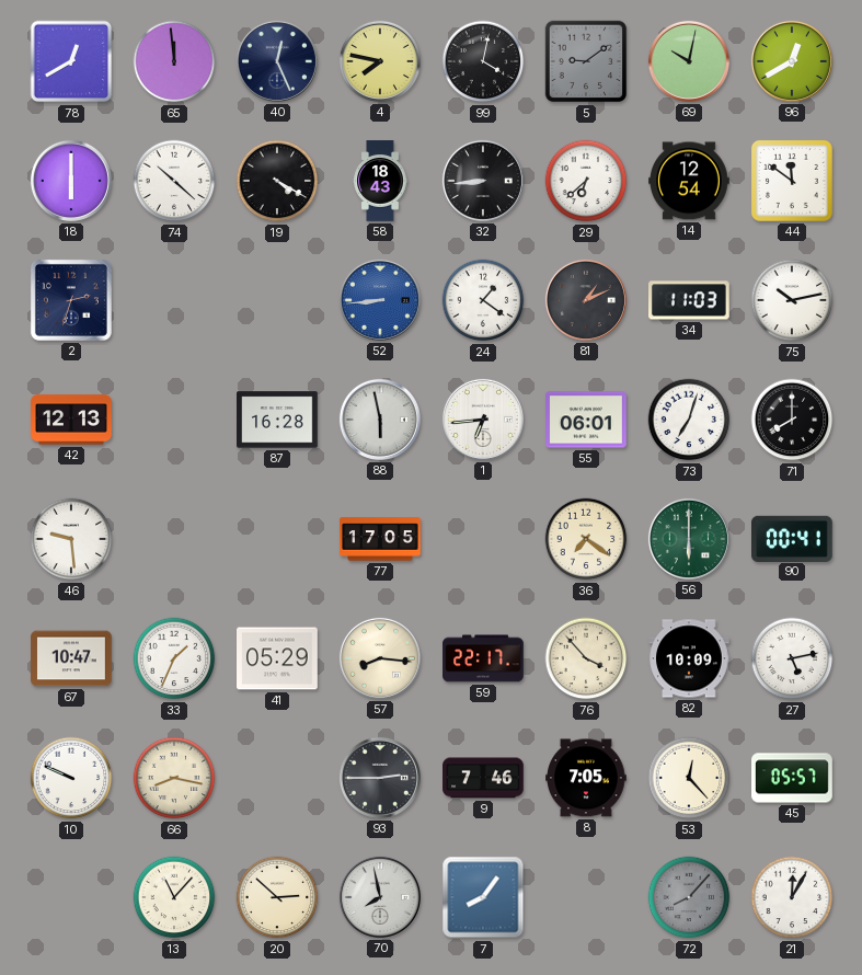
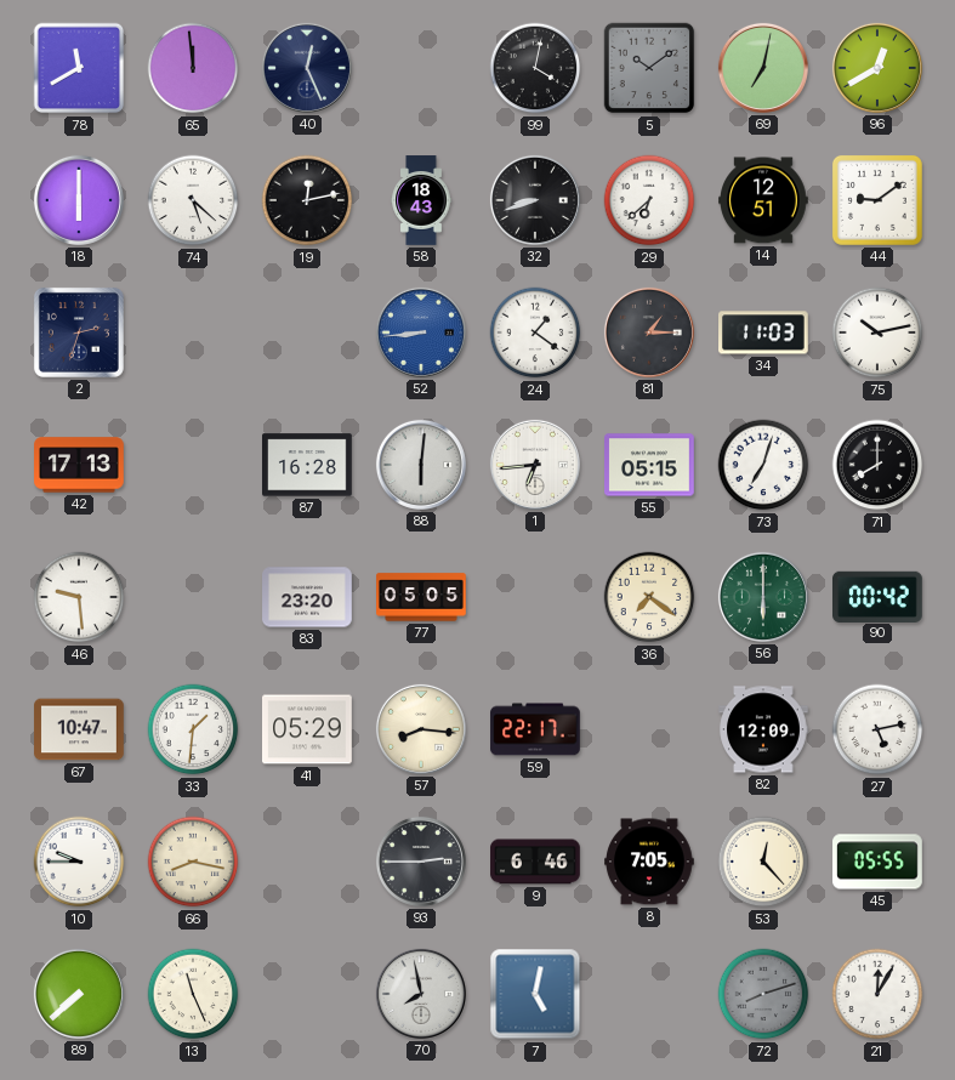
78: 12:40 -> 11:40 (79, 68)
4: 7:47 -> none (380, 61)
5: 9:09 -> 10:09 (649, 68)
69: 10:02 -> 7:02 (763, 68)
74: 10:22 -> 5:22 (193, 200)
19: 4:20 -> 12:13 (307, 200)
32: 8:44 -> 8:42 (535, 200)
14: 12:54 -> 12:51 (764, 200)
44: 11:51 -> 9:09 (877, 200)
81: 1:11 -> 1:15 (649, 332)
42: 12:13 -> 17:13 (79, 465)
88: 5:58 -> 6:01 (421, 465)
55: 06:01 -> 05:15 (650, 465)
83: none -> 23:20 (307, 597)
77: 17:05 -> 05:05 (421, 597)
90: 00:41 -> 00:42 (877, 596)
33: 1:34 -> 1:31 (193, 729)
76: 3:53 -> none (586, 658)
82: 10:09 -> 12:09 (763, 729)
10: 9:49 -> 9:45 (79, 862)
9: 7:46 -> 6:46 (535, 862)
45: 05:57 -> 05:55 (877, 862)
89: none -> 7:38 (79, 994)
13: 11:07 -> 11:26 (193, 994)
20: 2:52 -> none (277, 897)
7: 8:06 -> 5:02 (535, 994)
72: 8:07 -> 8:12 (763, 994)
